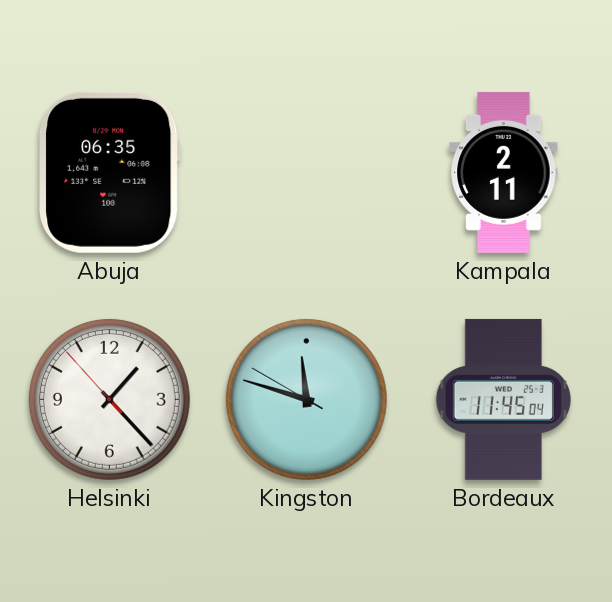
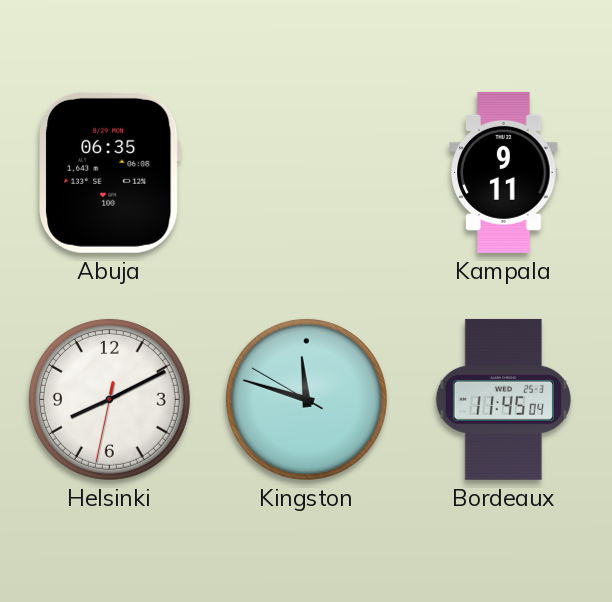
Kampala: 2:11 -> 9:11 (504, 172)
Helsinki: 1:22 -> 8:10 (109, 399)
